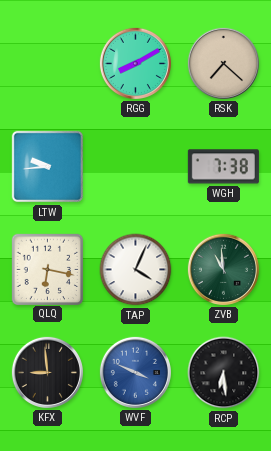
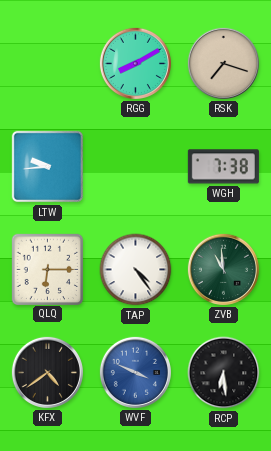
RSK: 7:22 -> 7:18 (223, 63)
QLQ: 6:17 -> 6:15 (47, 269)
TAP: 4:04 -> 4:24 (136, 270)
KFX: 8:59 -> 4:39 (47, 372)
